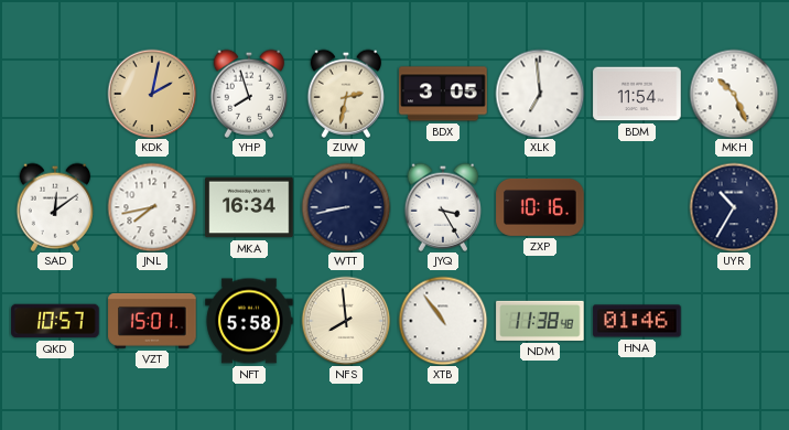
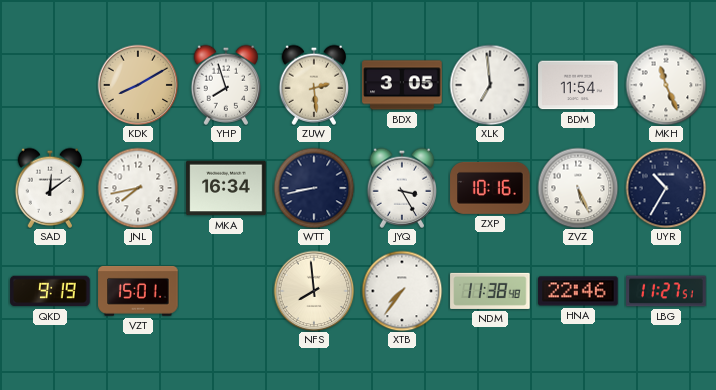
KDK: 2:02 -> 8:10 (138, 85)
ZUW: 2:32 -> 2:29 (313, 85)
MKH: 10:26 -> 11:26 (666, 85)
ZVZ: none -> 5:26 (578, 188)
QKD: 10:57 -> 9:19 (50, 291)
NFT: 5:58 -> none (249, 321)
XTB: 10:54 -> 7:36 (402, 291)
HNA: 01:46 -> 22:46 (578, 291)
LBG: none -> 11:27 (666, 291)
